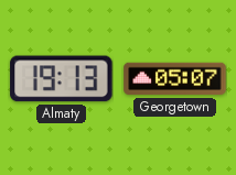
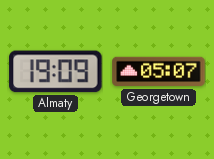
Almaty: 19:13 -> 19:09 (56, 72)
